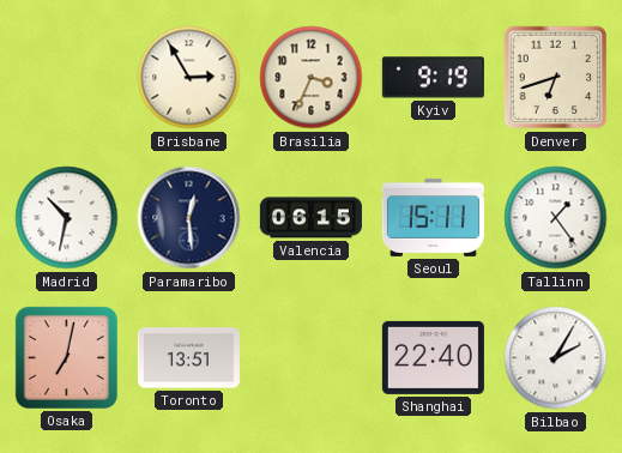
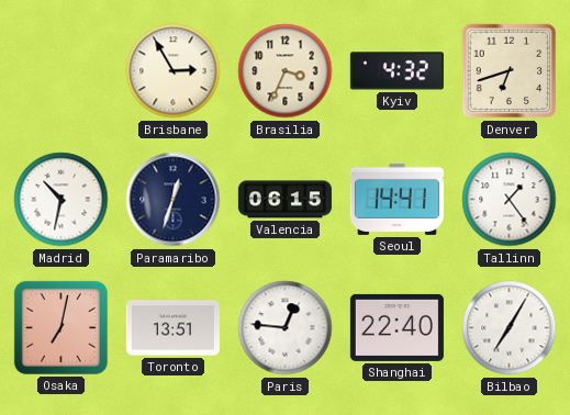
Kyiv: 9:19 -> 4:32 (396, 71)
Paramaribo: 12:29 -> 12:33 (174, 200)
Seoul: 15:11 -> 14:41 (396, 199)
Paris: none -> 12:46 (286, 328)
Bilbao: 2:05 -> 7:05 (510, 328)
